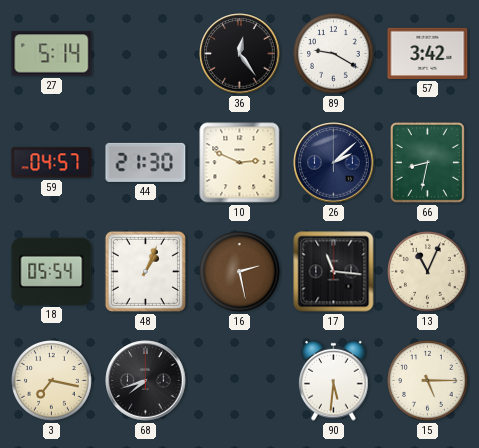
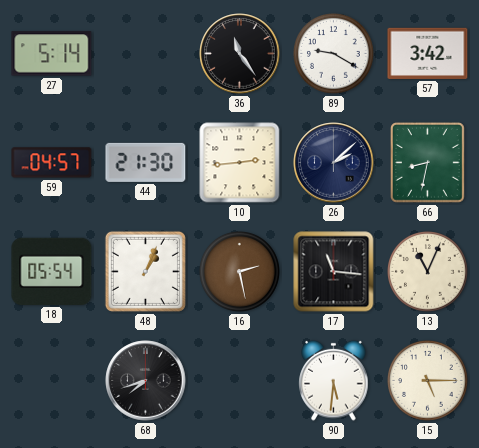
36: 12:24 -> 11:24 (240, 54)
10: 2:49 -> 2:44 (240, 163)
3: 7:17 -> none (52, 381)
